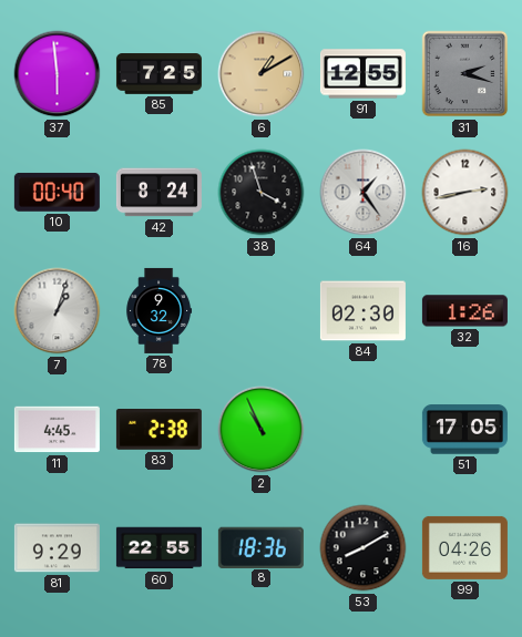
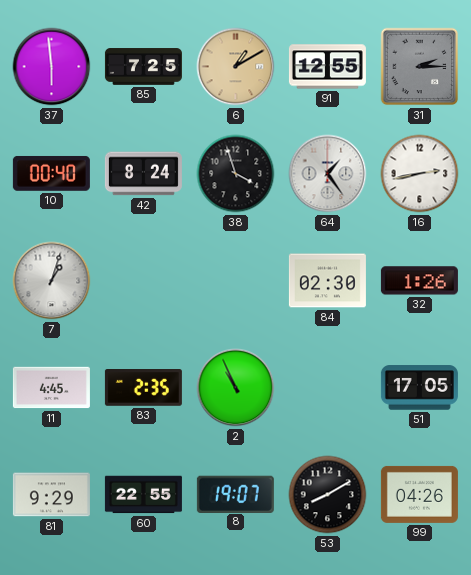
31: 2:18 -> 2:15 (420, 67)
78: 9:32 -> none (160, 310)
83: 2:38 -> 2:35 (143, 388)
8: 18:36 -> 19:07 (235, 494)
